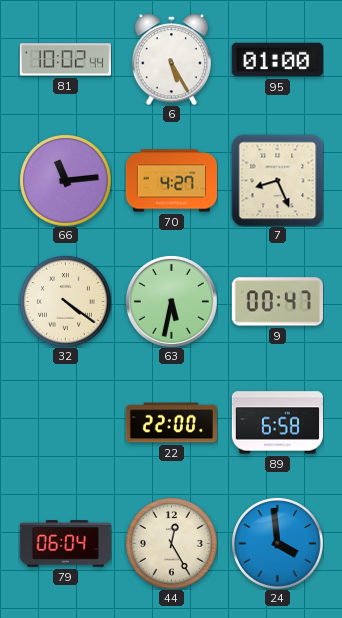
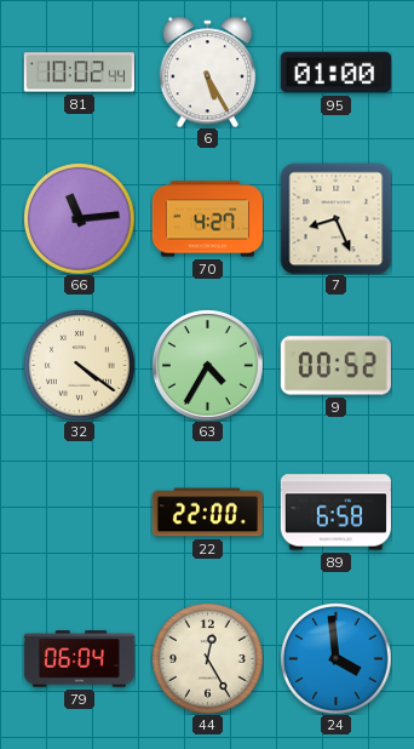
63: 5:32 -> 4:35 (207, 365)
9: 00:47 -> 00:52 (335, 366)
